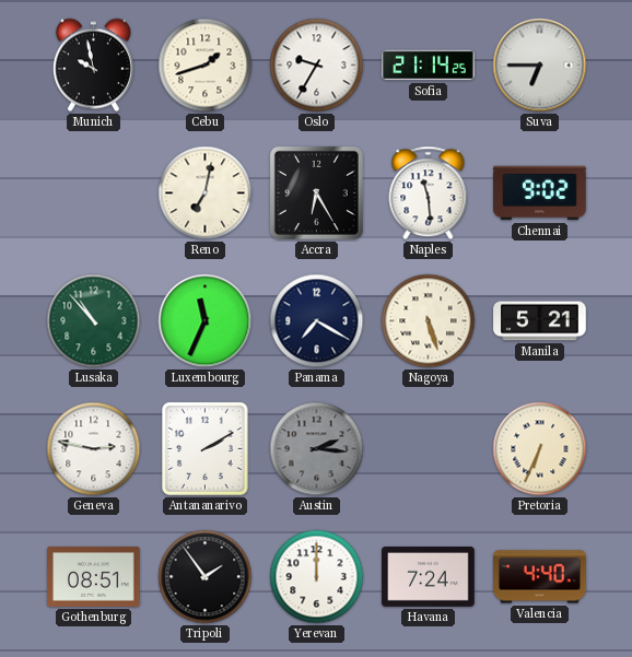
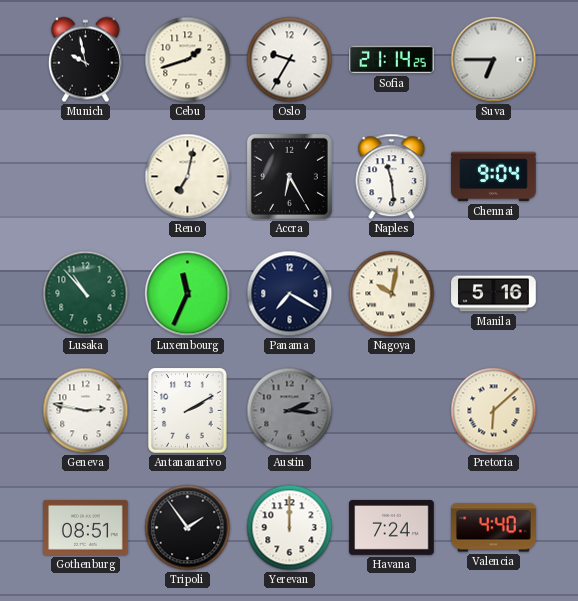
Chennai: 9:02 -> 9:04 (494, 177)
Nagoya: 5:27 -> 10:02 (392, 294)
Manila: 5:21 -> 5:16 (494, 294)
Pretoria: 6:34 -> 6:08 (494, 411)
